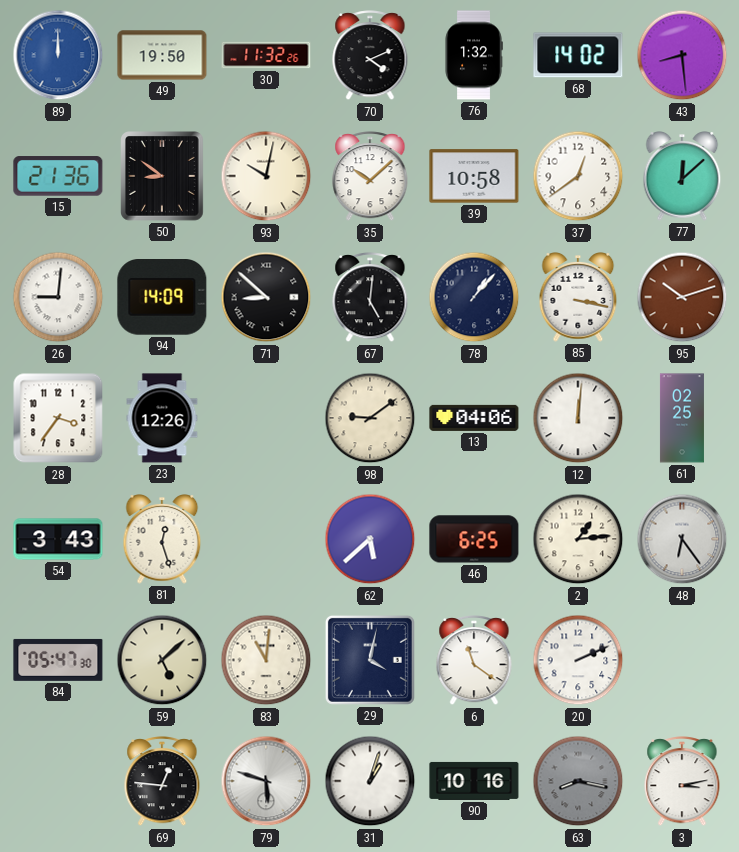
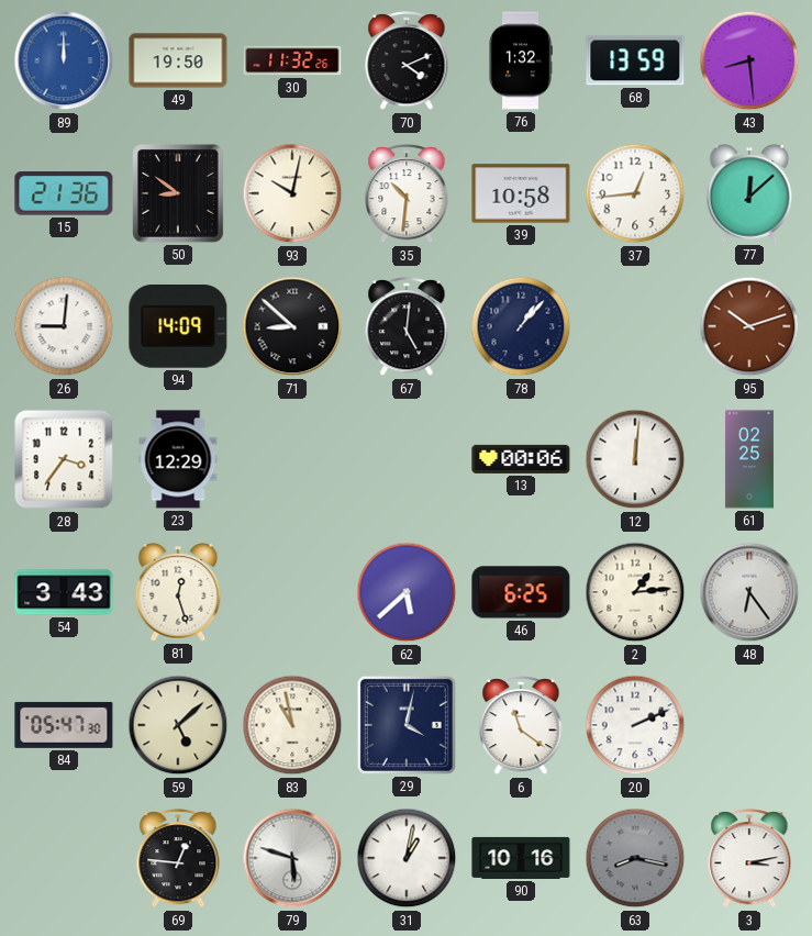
68: 14:02 -> 13:59 (635, 60)
35: 10:08 -> 10:31 (407, 194)
37: 12:39 -> 12:44 (635, 193)
85: 3:17 -> none (578, 298)
23: 12:26 -> 12:29 (178, 459)
98: 9:09 -> none (370, 418)
13: 04:06 -> 00:06 (521, 459)
83: 11:01 -> 10:58 (292, 725)
31: 1:03 -> 1:02 (407, 858)
